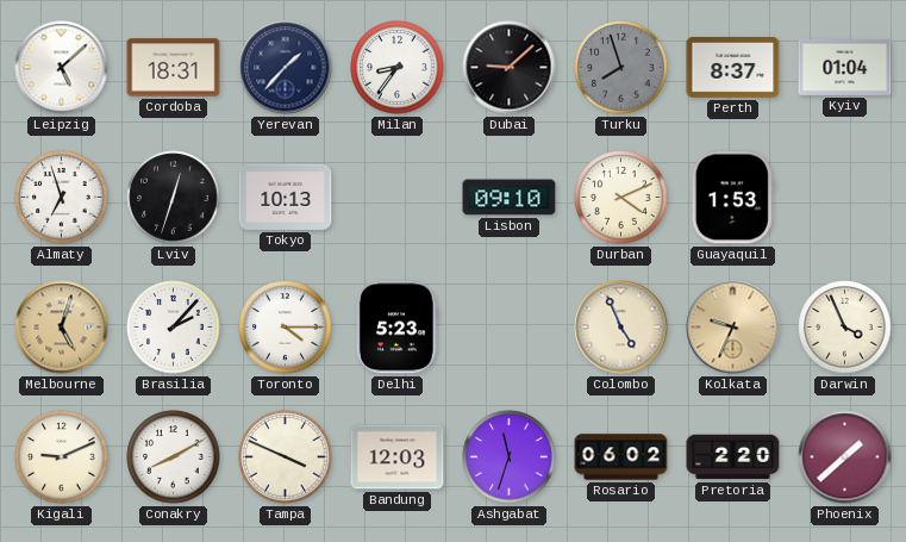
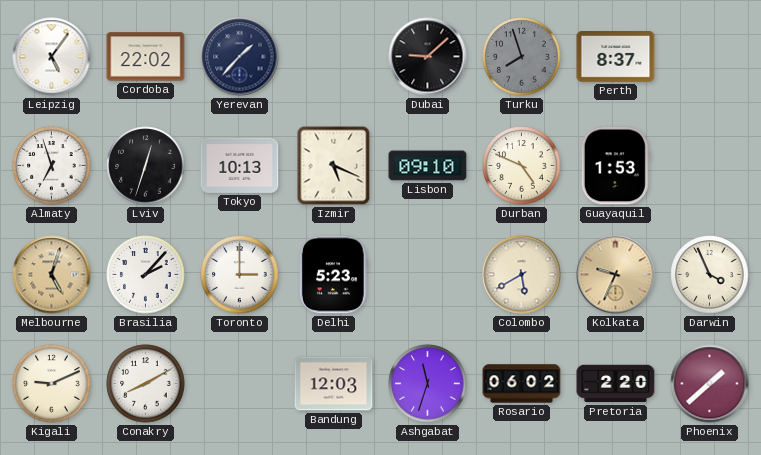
Leipzig: 5:08 -> 5:06 (52, 57)
Cordoba: 18:31 -> 22:02 (146, 57)
Milan: 8:36 -> none (398, 68)
Kyiv: 01:04 -> none (845, 67)
Izmir: none -> 5:19 (334, 166)
Durban: 4:11 -> 4:49 (522, 166)
Toronto: 4:15 -> 3:00 (240, 275)
Colombo: 4:56 -> 5:40 (522, 275)
Tampa: 3:49 -> none (286, 457)
